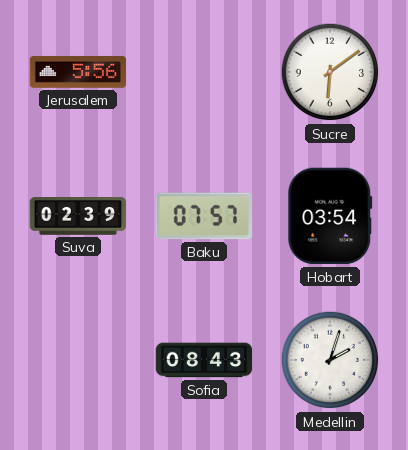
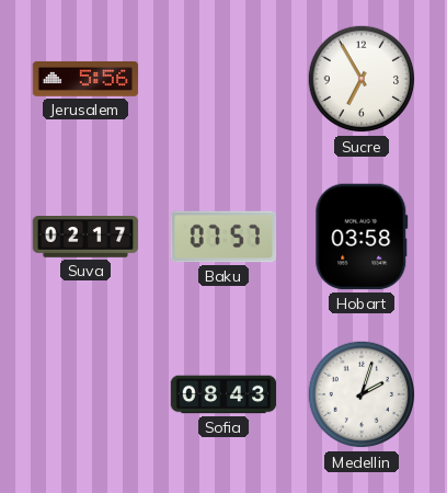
Sucre: 6:09 -> 6:55 (362, 79)
Suva: 02:39 -> 02:17 (85, 237)
Hobart: 03:54 -> 03:58 (362, 237)
